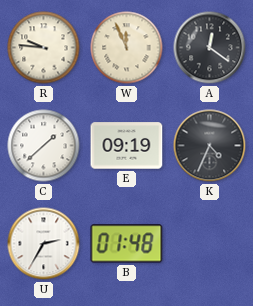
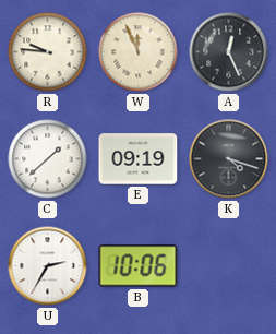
A: 12:21 -> 12:26 (229, 52)
K: 4:34 -> 4:18 (229, 159)
B: 01:48 -> 10:06 (139, 266)
